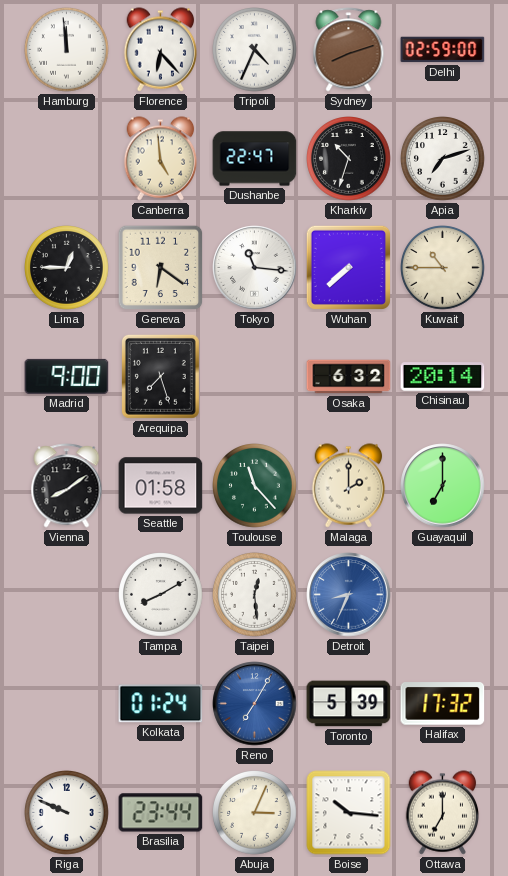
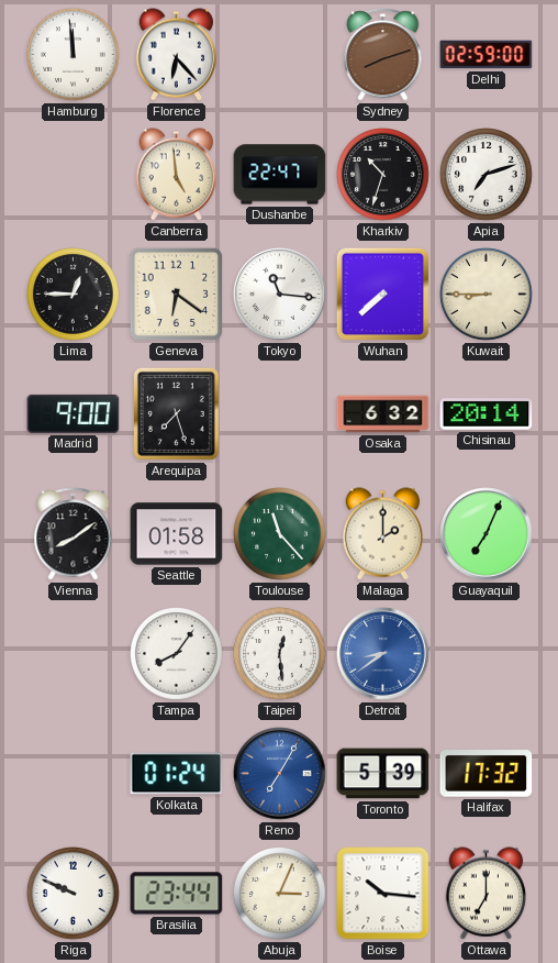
Tripoli: 4:34 -> none (255, 50)
Kuwait: 10:45 -> 8:45 (487, 295)
Guayaquil: 7:00 -> 7:04 (487, 534)
Tampa: 8:10 -> 8:06 (177, 654)
Detroit: 8:34 -> 8:39 (383, 654)
